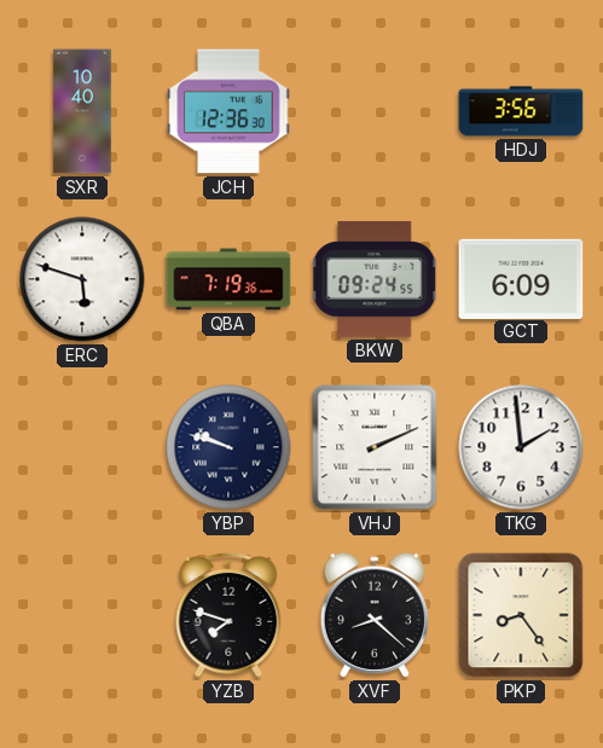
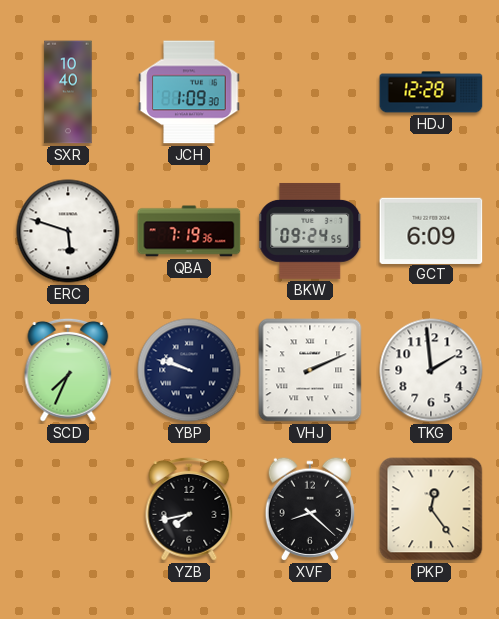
JCH: 12:36 -> 1:09 (189, 92)
HDJ: 3:56 -> 12:28 (431, 92)
SCD: none -> 7:34 (68, 370)
YZB: 7:48 -> 7:43 (189, 509)
PKP: 8:24 -> 12:24 (431, 509)
